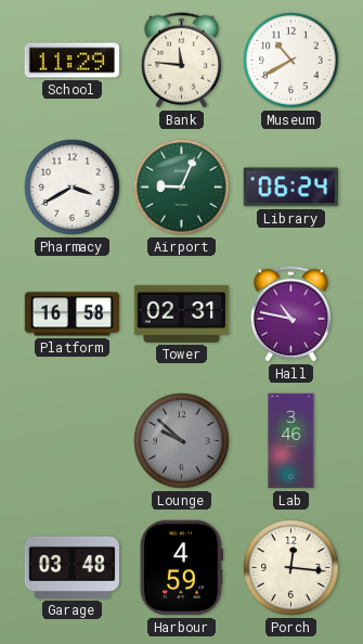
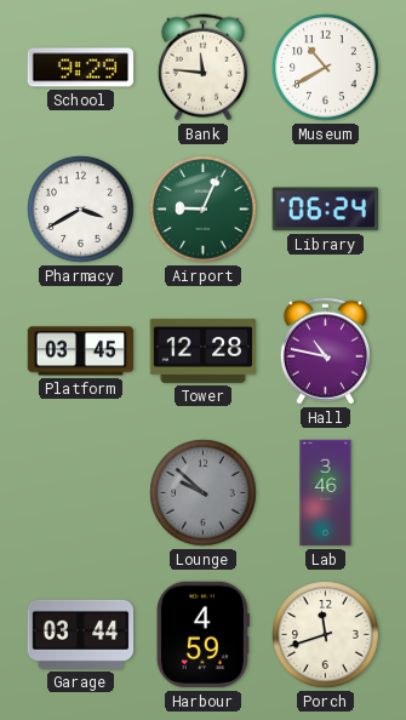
School: 11:29 -> 9:29 (81, 68)
Platform: 16:58 -> 03:45 (81, 352)
Tower: 02:31 -> 12:28 (204, 350)
Garage: 03:48 -> 03:44 (81, 634)
Porch: 12:16 -> 11:42 (326, 635)
